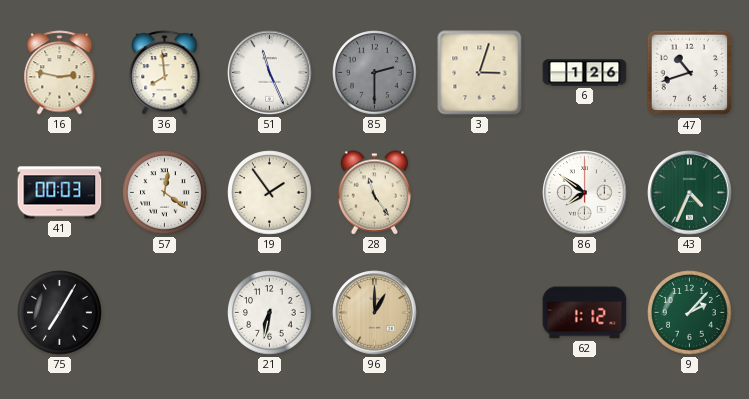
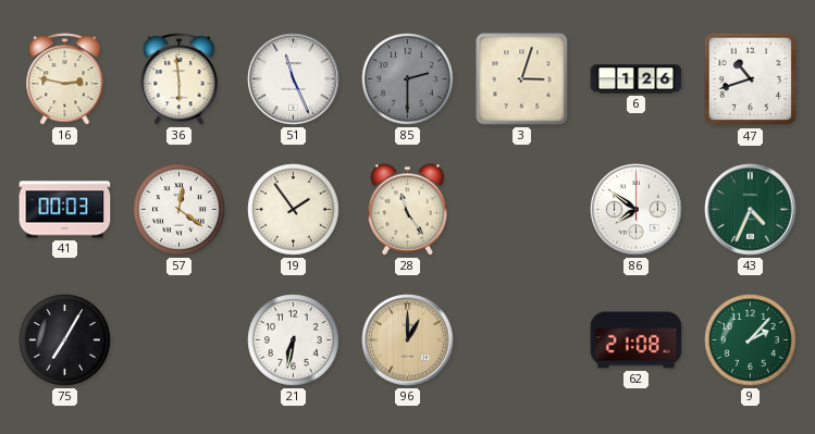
36: 7:59 -> 5:59 (180, 79)
62: 1:12 -> 21:08 (637, 340)
